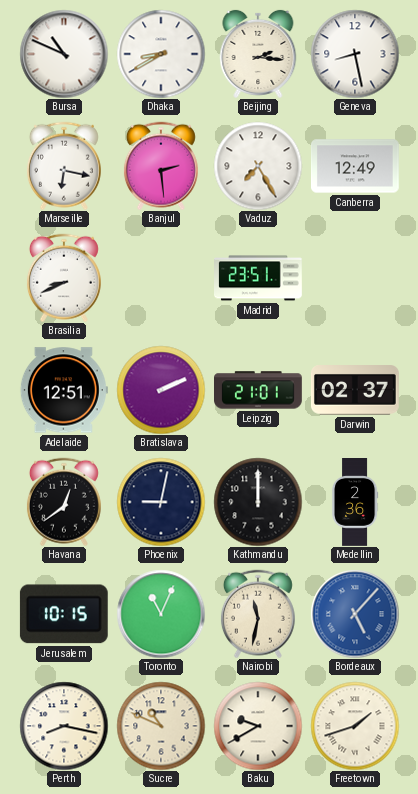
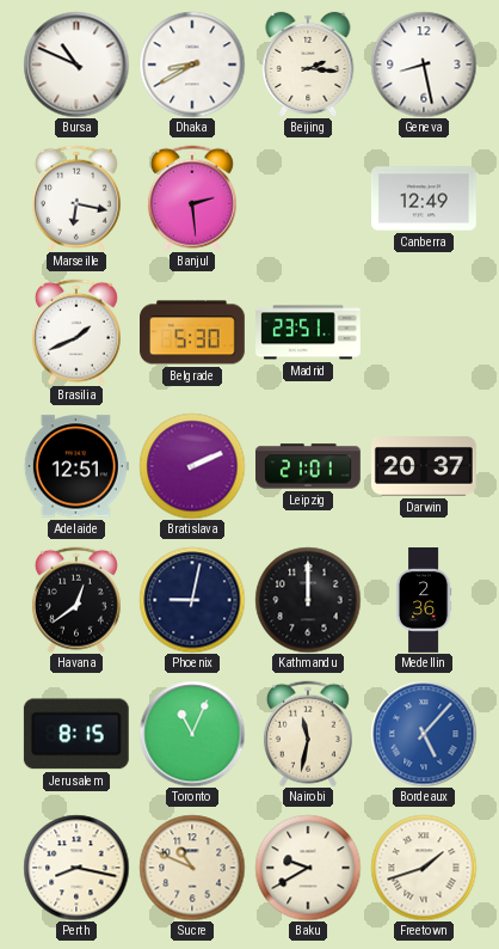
Vaduz: 7:25 -> none (258, 166)
Brasilia: 8:41 -> 1:41 (76, 332)
Belgrade: none -> 5:30 (193, 332)
Darwin: 02:37 -> 20:37 (424, 466)
Jerusalem: 10:15 -> 8:15 (76, 734)
